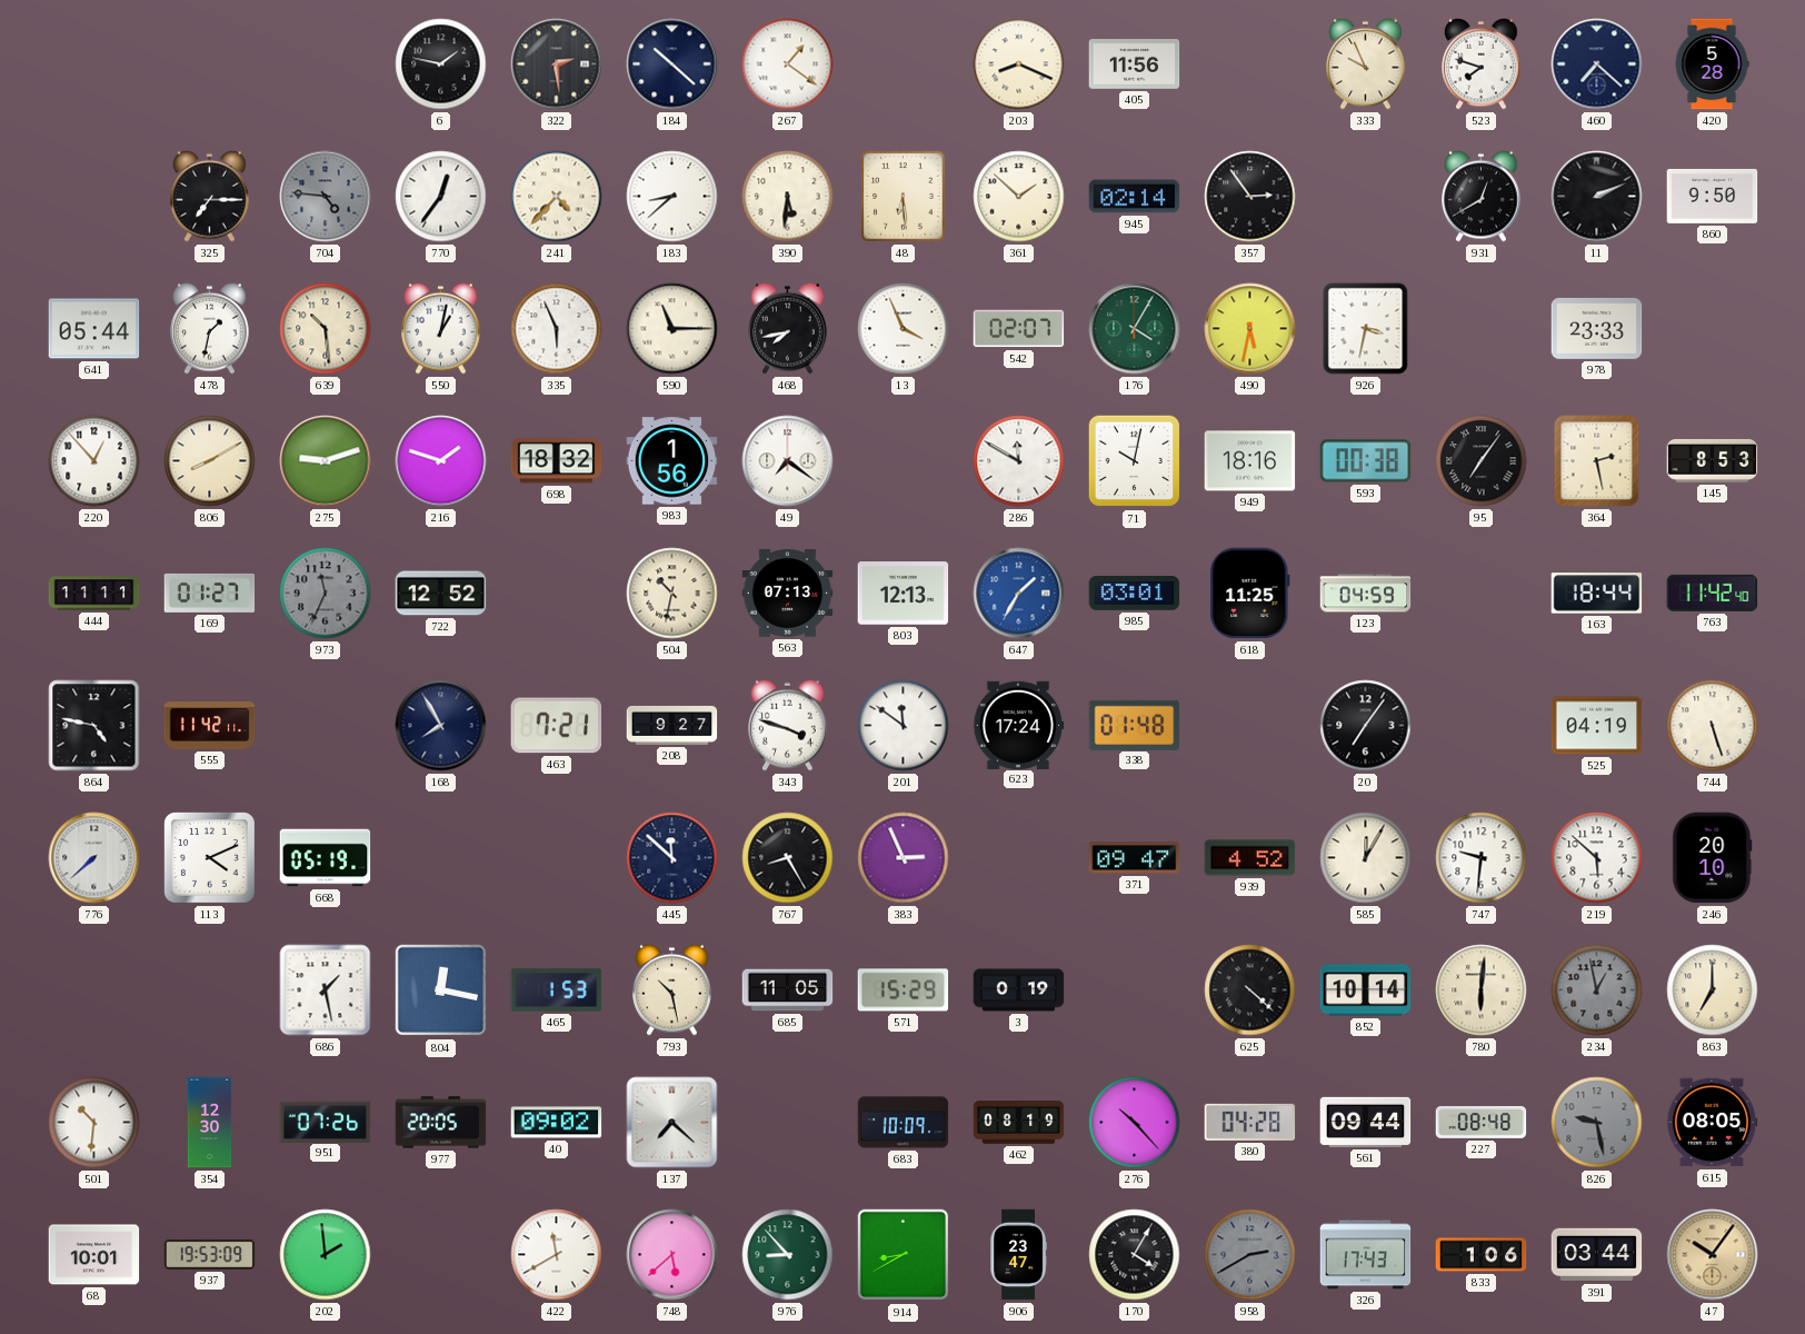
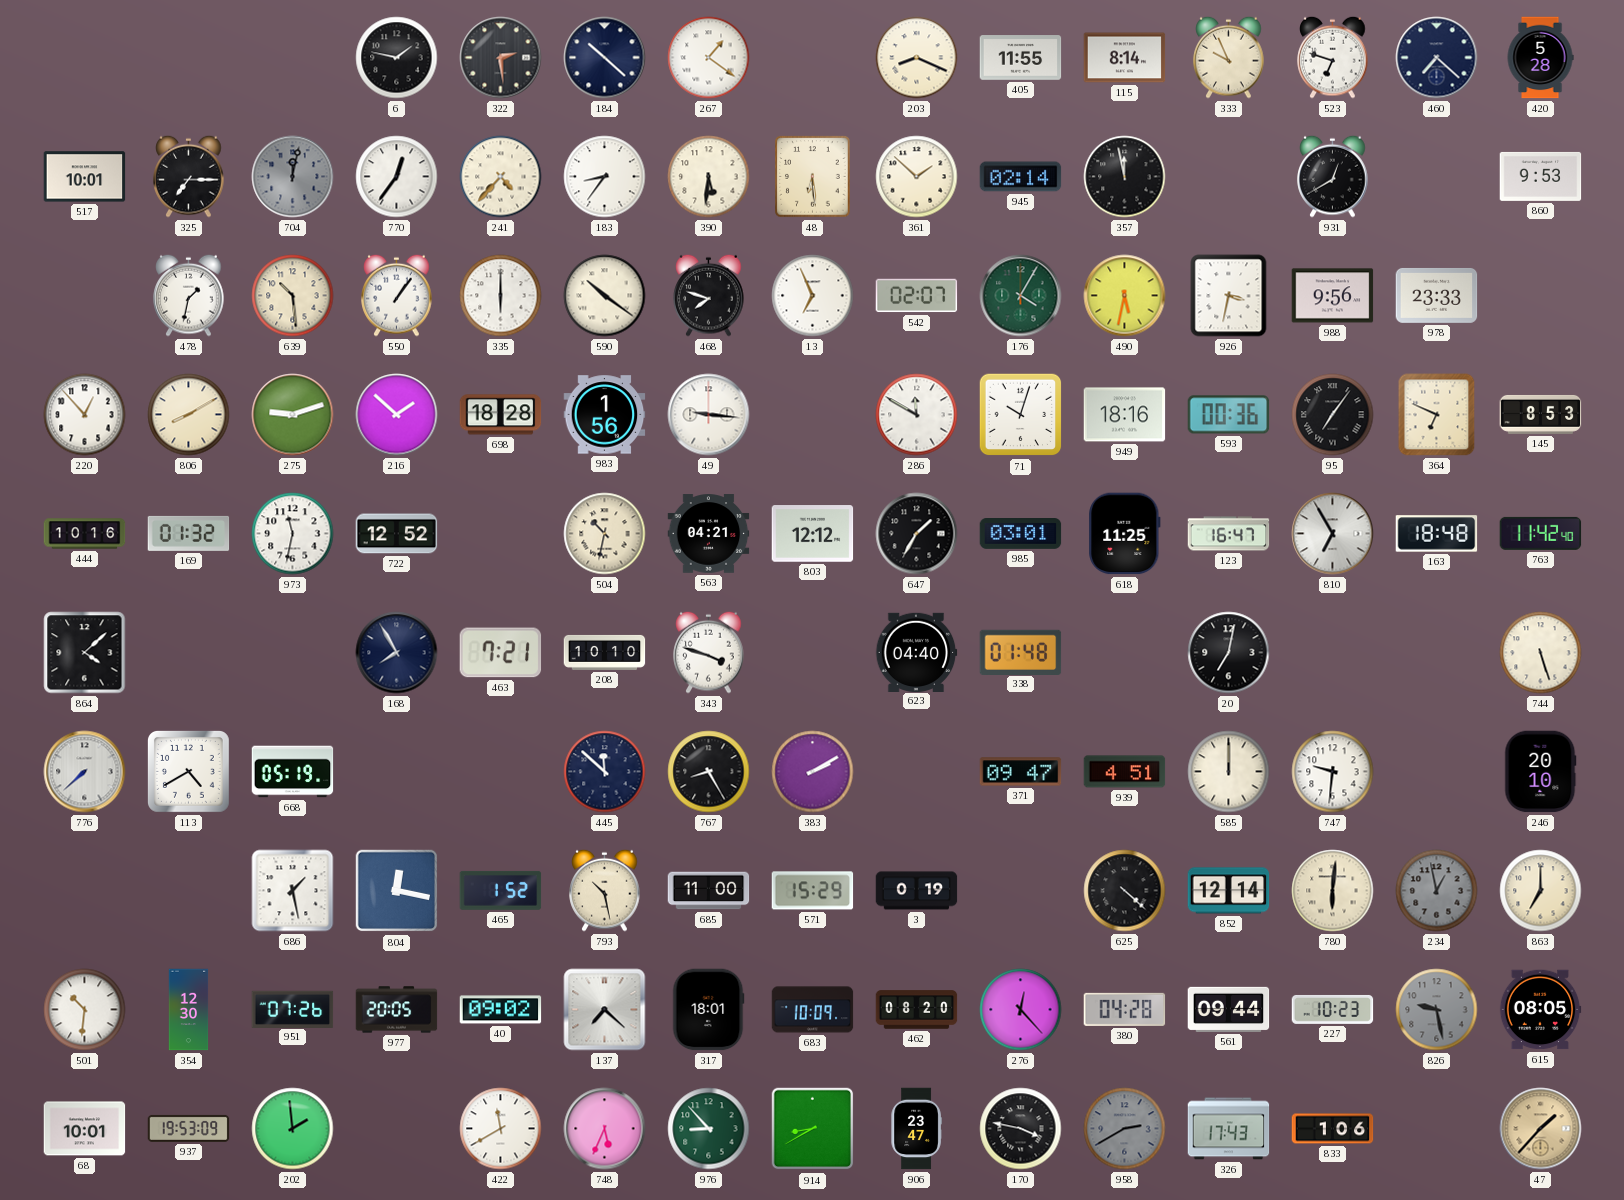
405: 11:56 -> 11:55 (1021, 58)
115: none -> 8:14 (1125, 58)
523: 7:48 -> 6:48 (1333, 57)
517: none -> 10:01 (85, 177)
704: 4:46 -> 12:02 (293, 177)
183: 8:38 -> 8:36 (605, 177)
357: 2:54 -> 11:58 (1125, 177)
11: 2:11 -> none (1597, 197)
860: 9:50 -> 9:53 (1541, 176)
641: 05:44 -> none (94, 329)
550: 1:02 -> 1:06 (397, 295)
335: 5:56 -> 6:00 (501, 296)
590: 11:15 -> 10:21 (605, 296)
468: 7:43 -> 7:48 (709, 295)
13: 3:56 -> 6:56 (813, 296)
988: none -> 9:56 (1333, 296)
216: 1:48 -> 1:52 (397, 415)
698: 18:32 -> 18:28 (501, 415)
49: 7:21 -> 9:16 (709, 415)
71: 10:02 -> 10:03 (1021, 415)
593: 00:38 -> 00:36 (1229, 415)
364: 2:28 -> 6:49 (1437, 415)
444: 11:11 -> 10:16 (85, 534)
169: 01:27 -> 01:32 (189, 533)
973: 11:34 -> 11:32 (293, 534)
973 dial: grey -> white (293, 534)
563: 07:13 -> 04:21 (709, 534)
803: 12:13 -> 12:12 (813, 534)
647 dial: blue -> black (917, 534)
123: 04:59 -> 16:47 (1229, 534)
810: none -> 6:55 (1333, 534)
163: 18:44 -> 18:48 (1437, 534)
864: 4:47 -> 4:08 (85, 653)
555: 11:42 -> none (210, 726)
208: 9:27 -> 10:10 (605, 652)
201: 11:51 -> none (904, 726)
623: 17:24 -> 04:40 (916, 652)
20: 7:06 -> 7:02 (1229, 653)
525: 04:19 -> none (1597, 726)
113: 4:11 -> 4:40 (188, 771)
383: 2:56 -> 2:10 (813, 772)
939: 4:52 -> 4:51 (1125, 772)
585: 12:05 -> 12:00 (1229, 772)
219: 5:52 -> none (1597, 858)
465: 1:53 -> 1:52 (501, 890)
685: 11:05 -> 11:00 (709, 891)
852: 10:14 -> 12:14 (1229, 891)
317: none -> 18:01 (708, 1010)
462: 08:19 -> 08:20 (917, 1010)
276: 10:23 -> 12:23 (1021, 1010)
227: 08:48 -> 10:23 (1333, 1009)
748: 5:38 -> 5:34 (605, 1129)
170: 4:05 -> 3:47 (1021, 1129)
391: 03:44 -> none (1597, 1255)
47: 10:06 -> 1:37 (1541, 1129)
